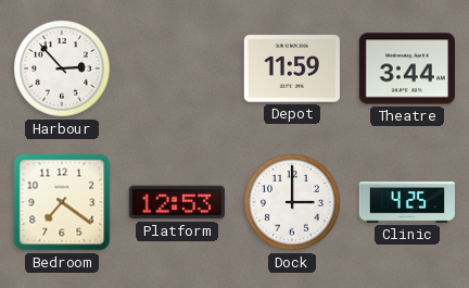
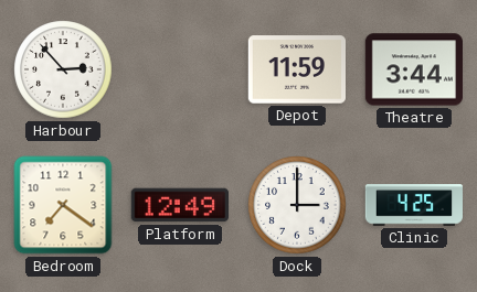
Platform: 12:53 -> 12:49 (179, 205)
